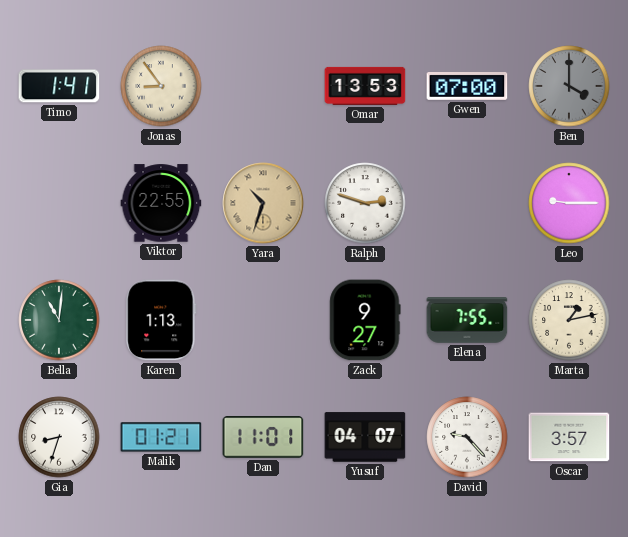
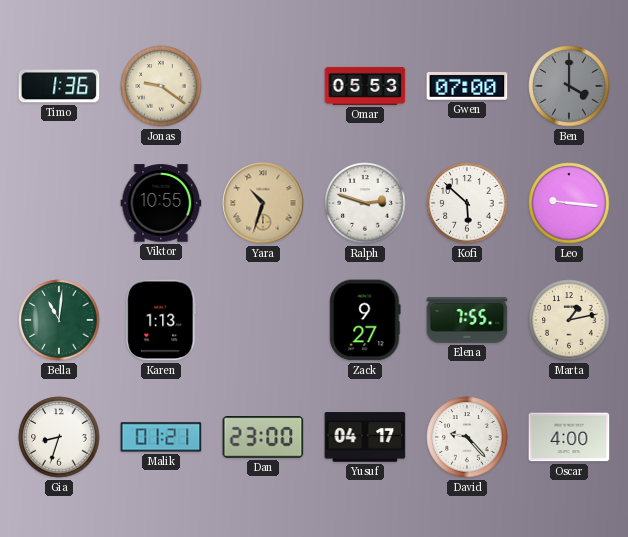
Timo: 1:41 -> 1:36 (59, 86)
Jonas: 8:54 -> 9:21 (161, 86)
Omar: 13:53 -> 05:53 (365, 86)
Viktor: 22:55 -> 10:55 (161, 203)
Kofi: none -> 5:52 (467, 203)
Leo: 9:15 -> 9:16 (569, 203)
Dan: 11:01 -> 23:00 (263, 437)
Yusuf: 04:07 -> 04:17 (365, 437)
Oscar: 3:57 -> 4:00 (569, 437)
